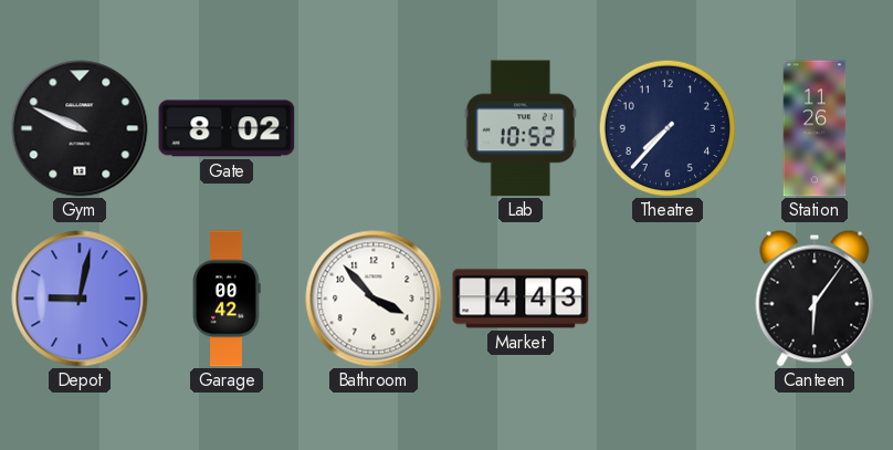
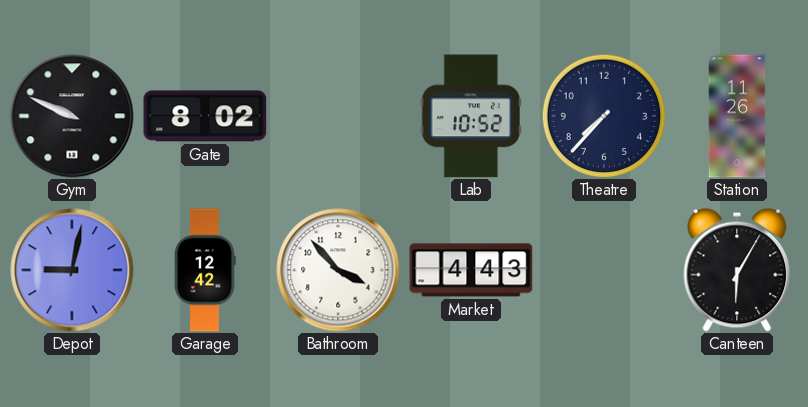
Garage: 00:42 -> 12:42 (205, 270)
Canteen: 6:06 -> 6:05 (737, 270)
